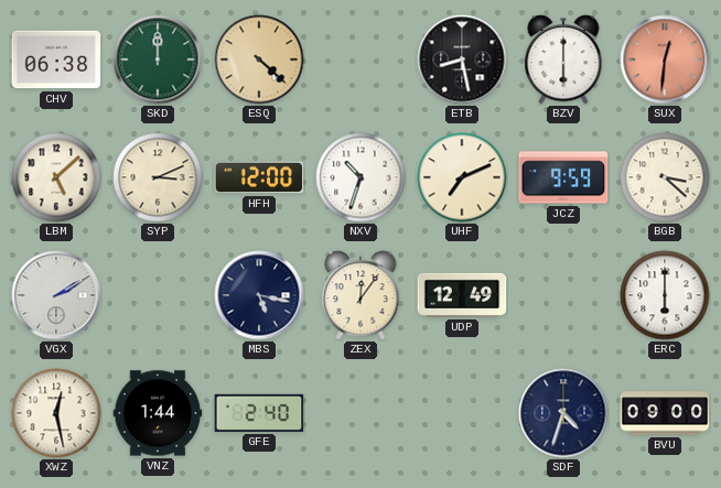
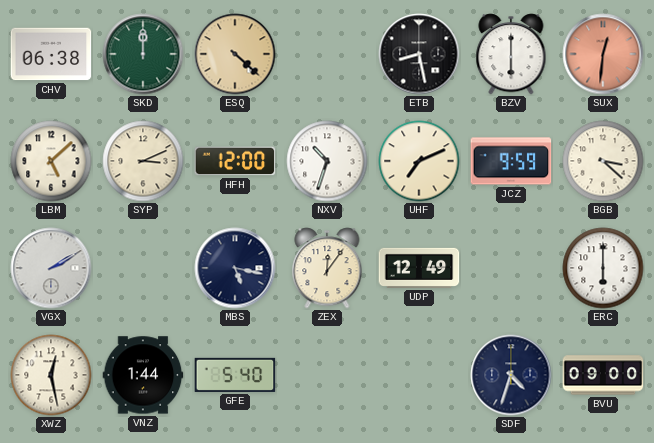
GFE: 2:40 -> 5:40 (235, 375)
